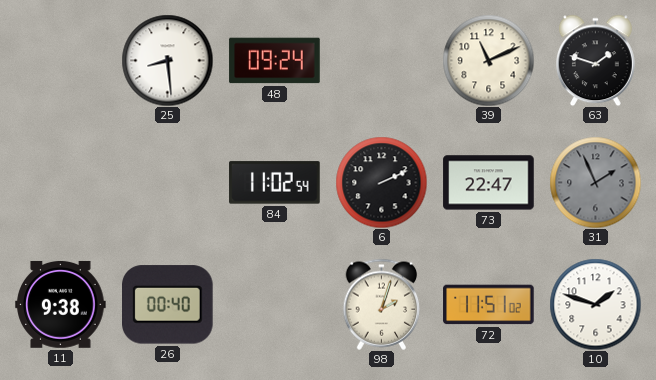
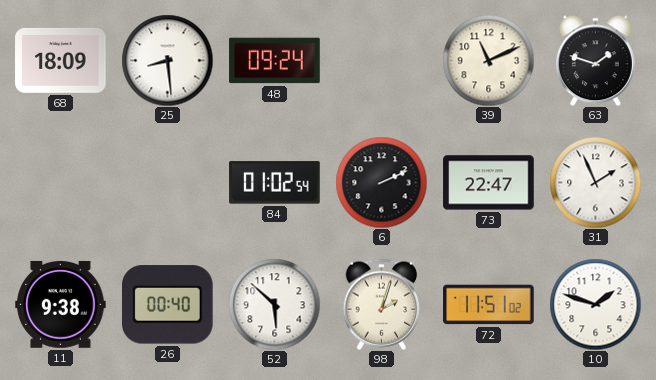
68: none -> 18:09 (61, 60)
84: 11:02 -> 01:02 (275, 183)
31 dial: grey -> white (595, 182)
52: none -> 5:52 (274, 304)
